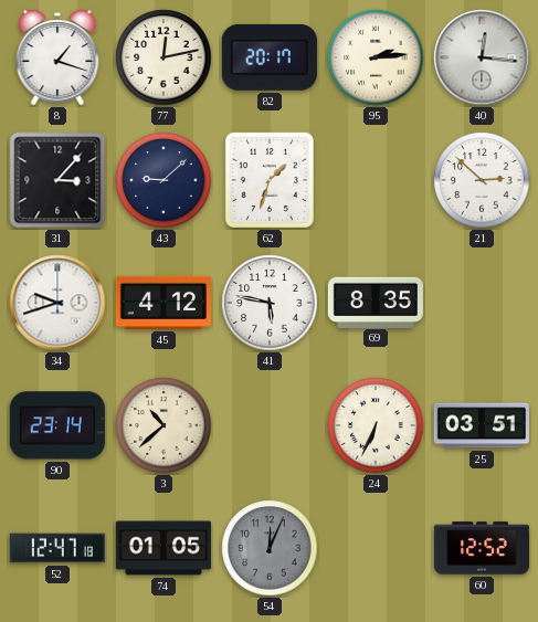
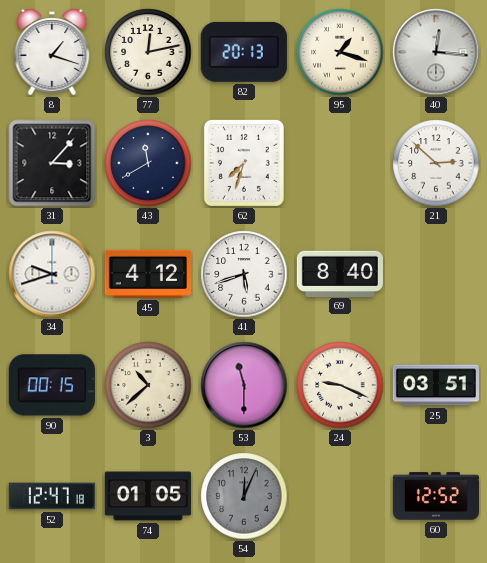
82: 20:17 -> 20:13 (244, 52)
95: 2:14 -> 1:18 (340, 52)
43: 9:08 -> 11:40 (148, 163)
62: 1:33 -> 7:33 (244, 163)
41: 5:47 -> 5:42 (244, 274)
69: 8:35 -> 8:40 (340, 273)
90: 23:14 -> 00:15 (52, 385)
53: none -> 11:30 (244, 385)
24: 6:34 -> 9:19 (340, 385)
